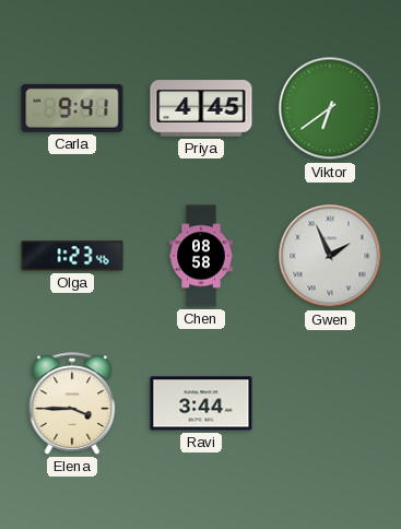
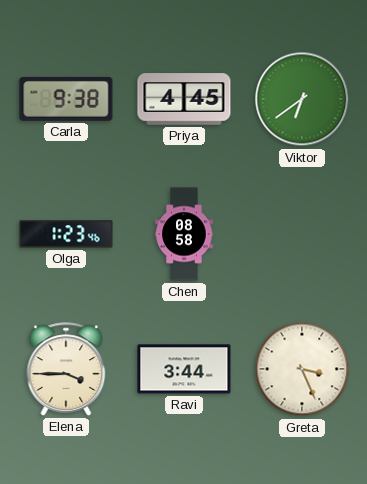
Carla: 9:41 -> 9:38 (66, 99)
Gwen: 1:56 -> none (330, 256)
Greta: none -> 3:26 (302, 369)
